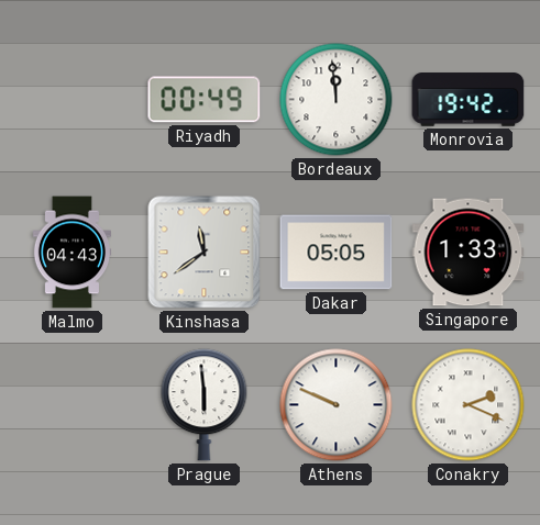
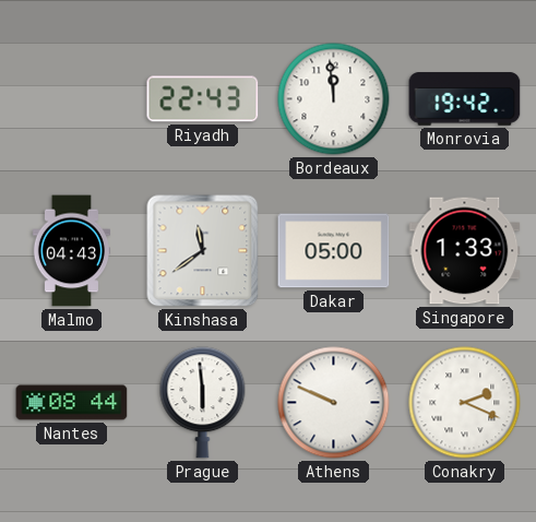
Riyadh: 00:49 -> 22:43 (203, 99)
Dakar: 05:05 -> 05:00 (334, 251)
Nantes: none -> 08:44 (72, 403)
